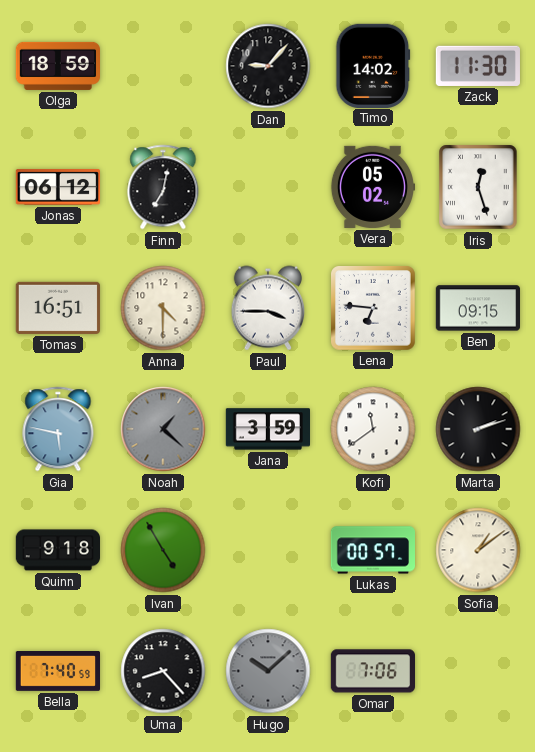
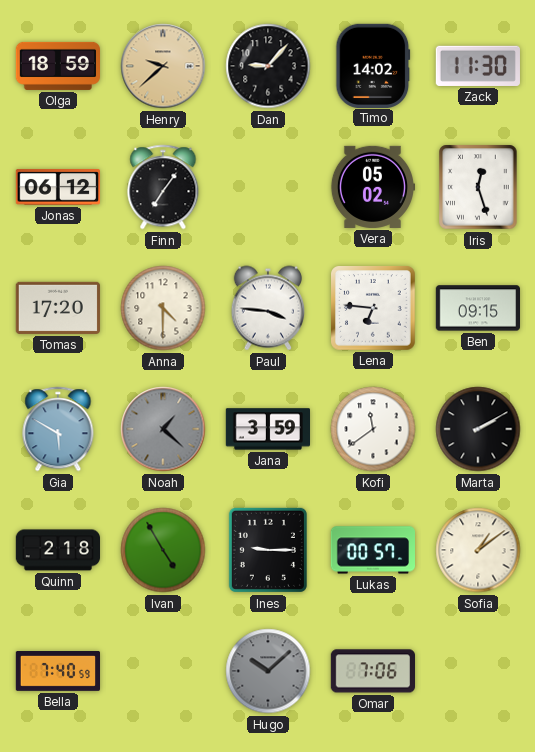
Henry: none -> 9:38 (163, 66)
Finn: 7:02 -> 7:06 (163, 187)
Tomas: 16:51 -> 17:20 (57, 308)
Paul: 3:45 -> 3:46 (268, 308)
Gia: 5:47 -> 5:50 (58, 429)
Marta: 2:12 -> 2:10 (478, 429)
Quinn: 9:18 -> 2:18 (57, 550)
Ines: none -> 9:15 (268, 550)
Uma: 8:23 -> none (163, 671)
